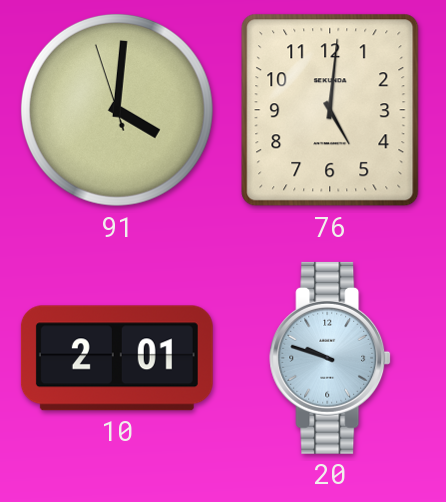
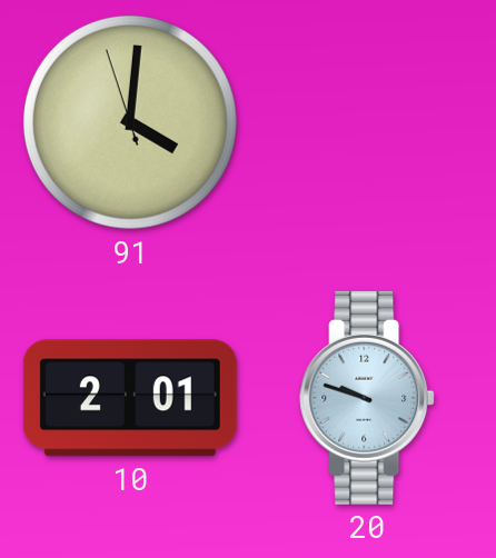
76: 5:01 -> none (330, 110)
